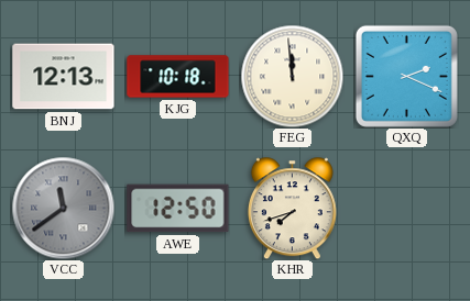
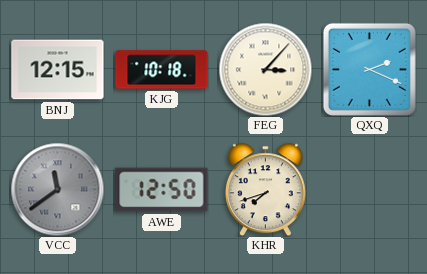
BNJ: 12:13 -> 12:15 (58, 70)
FEG: 11:59 -> 3:07 (265, 69)
